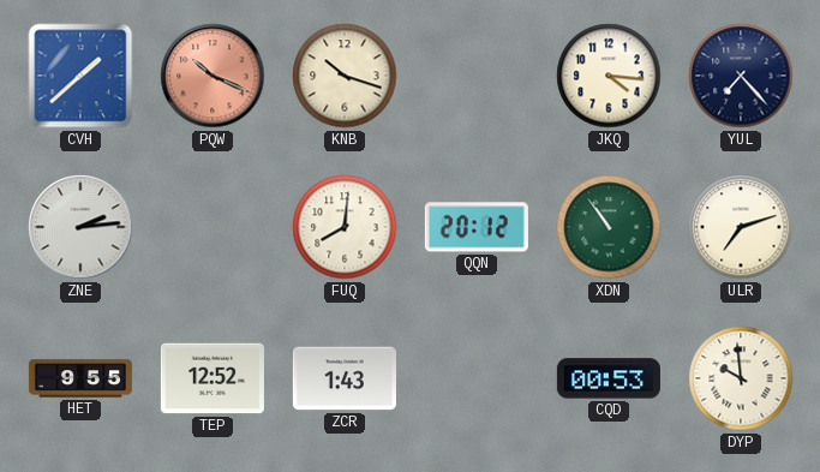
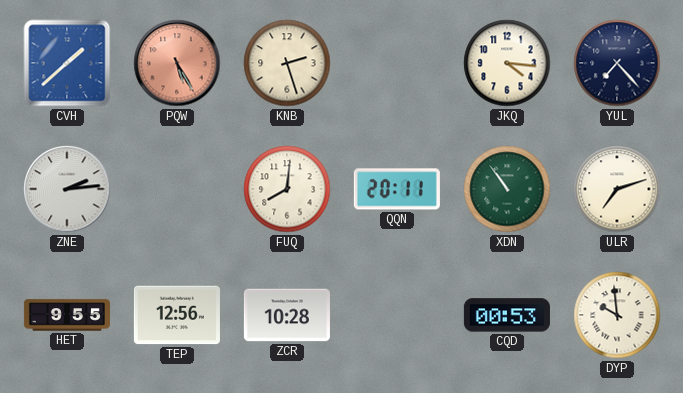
PQW: 10:19 -> 5:25 (177, 63)
KNB: 10:18 -> 2:27 (287, 63)
QQN: 20:12 -> 20:11 (397, 189)
TEP: 12:52 -> 12:56 (177, 315)
ZCR: 1:43 -> 10:28 (287, 315)
